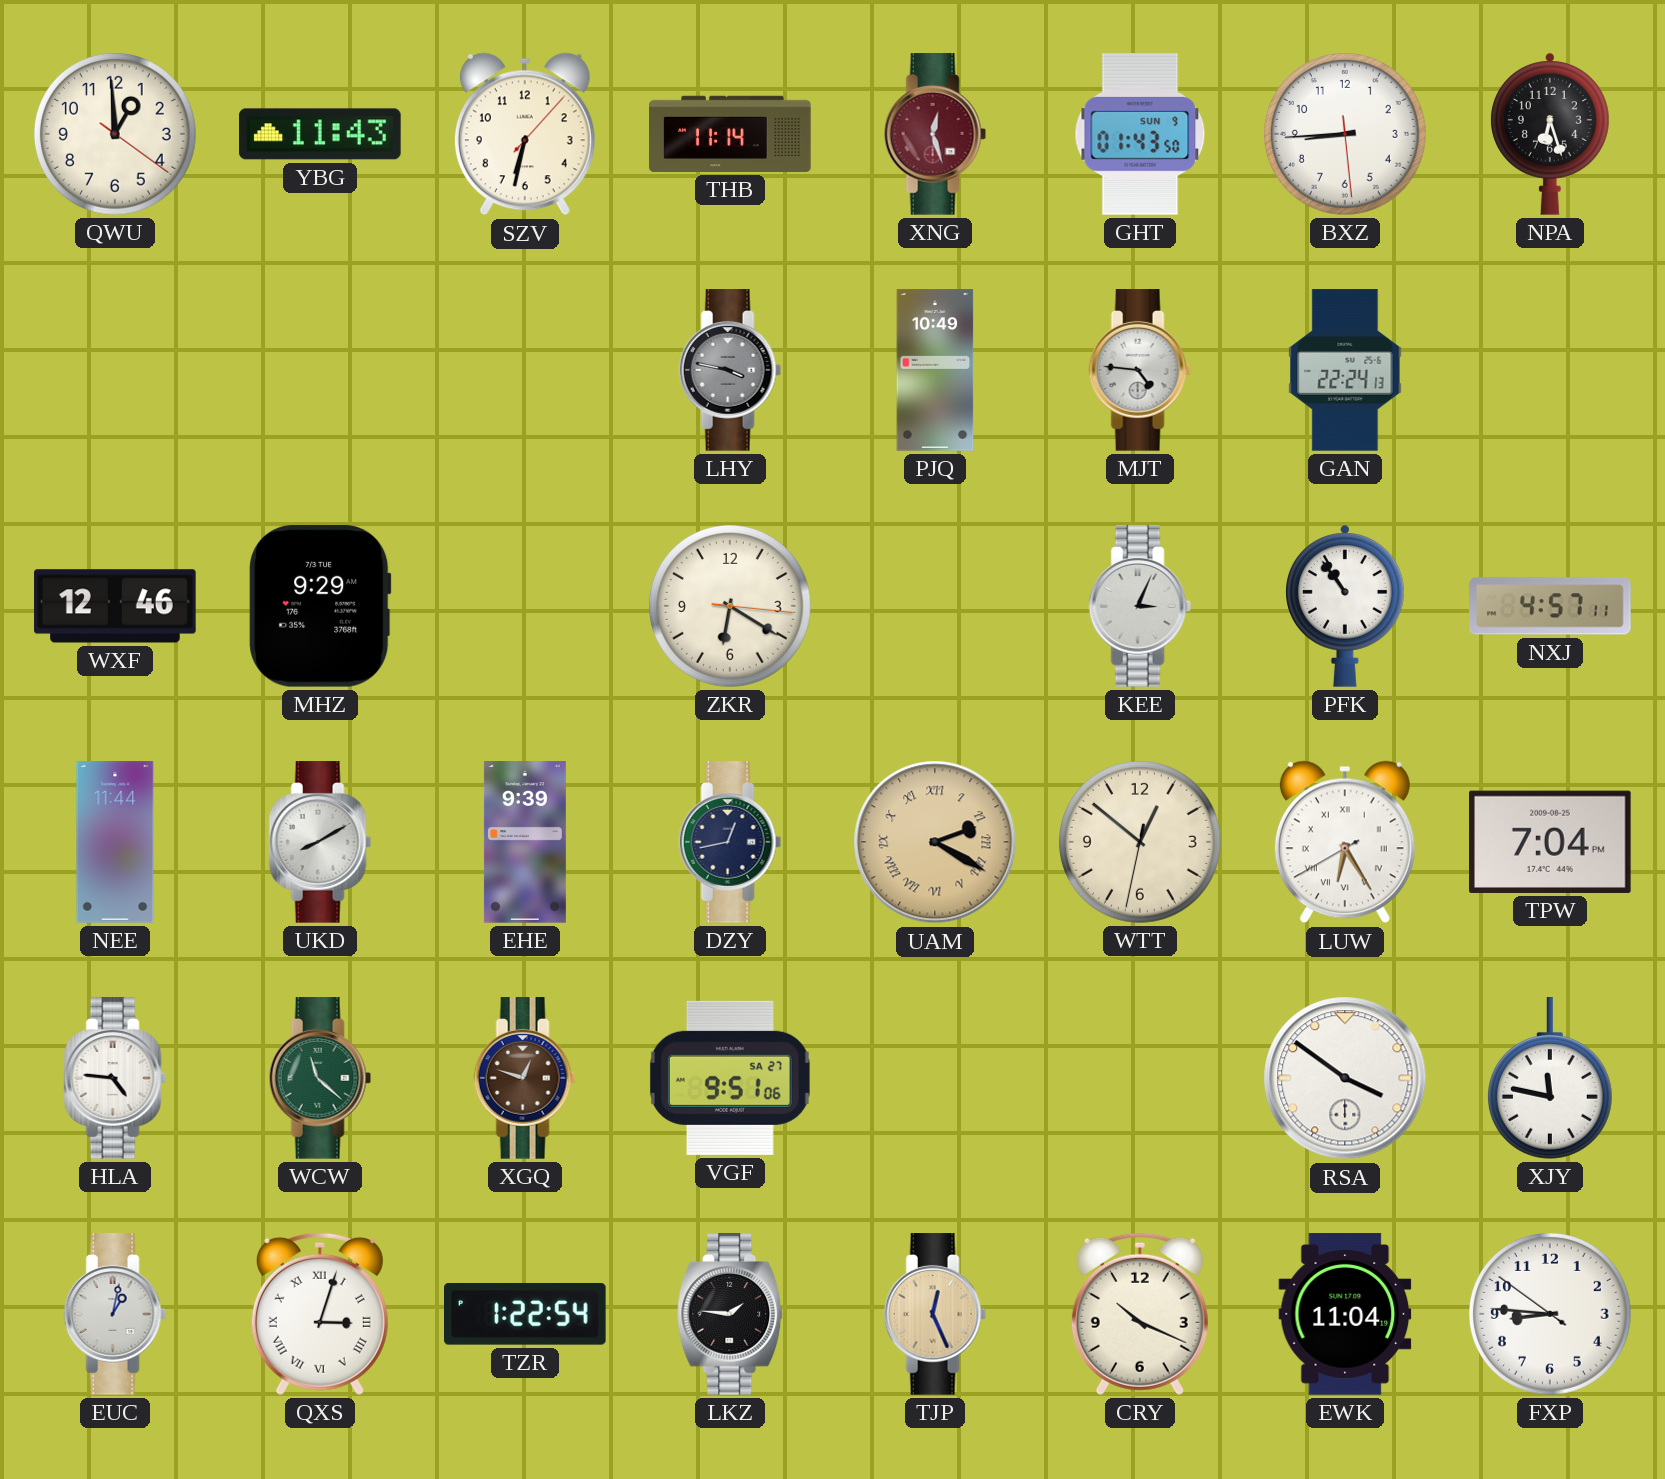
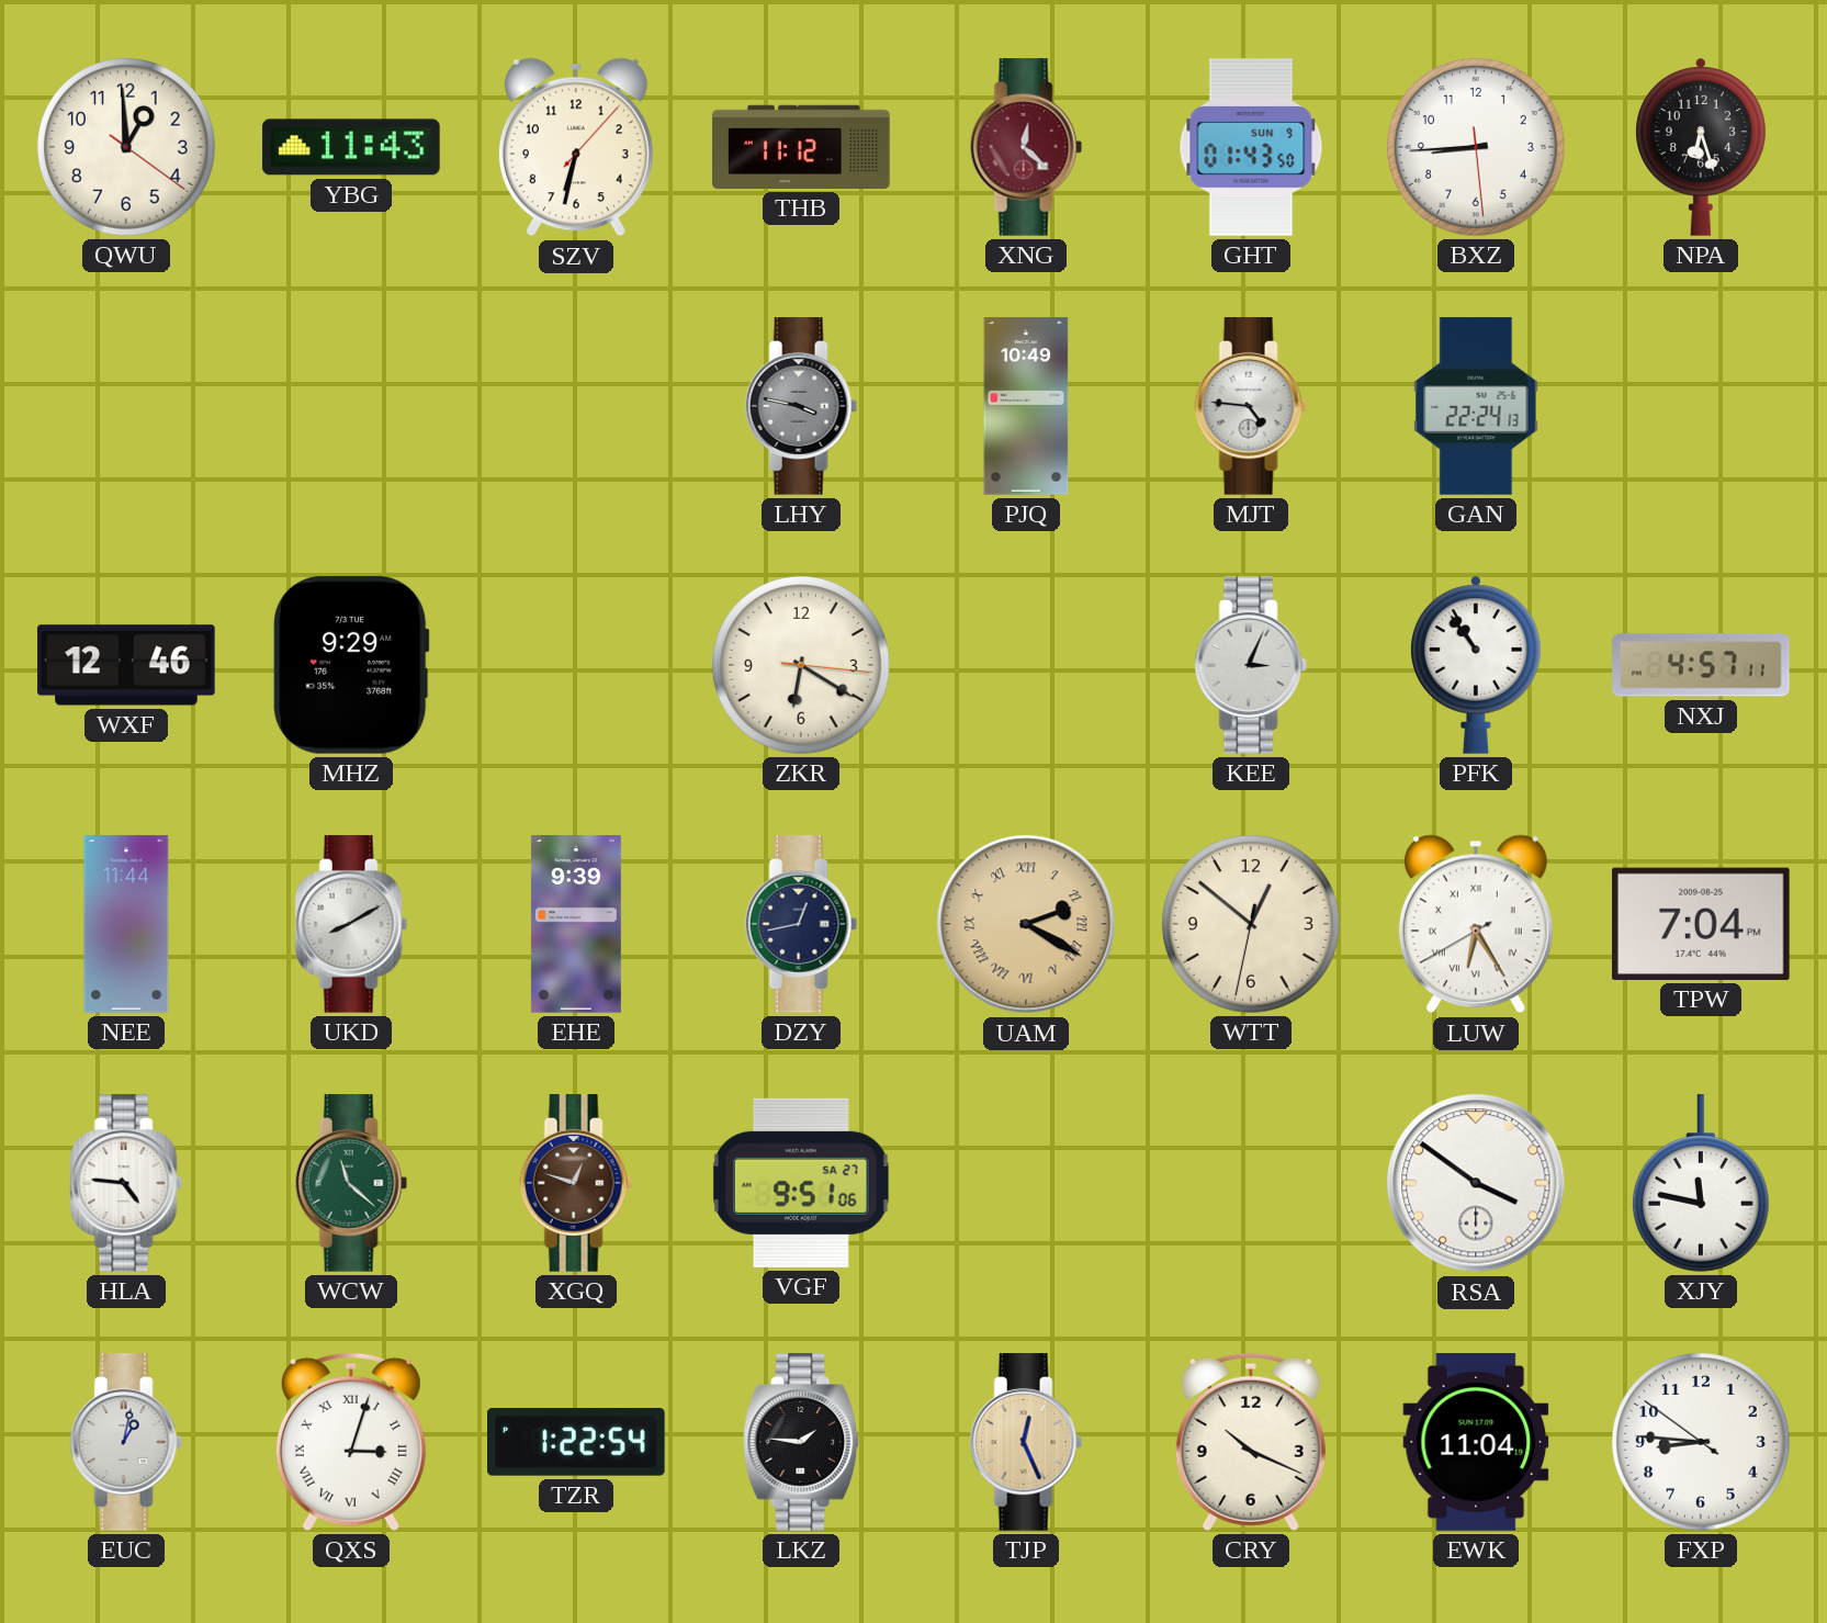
THB: 11:14 -> 11:12 (801, 147)
XNG: 12:27 -> 12:22 (1026, 147)
